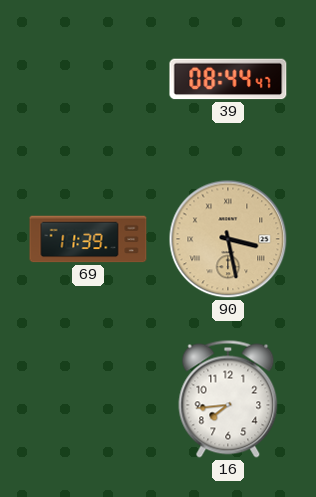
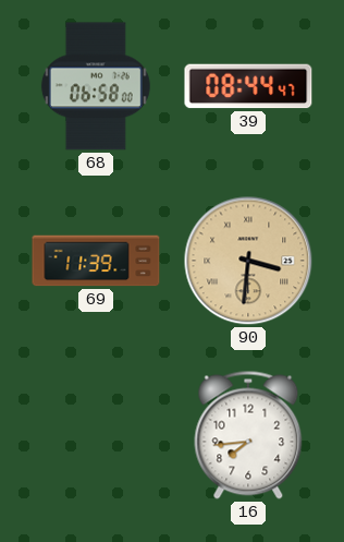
68: none -> 06:58 (96, 86)
90: 3:28 -> 3:31 (248, 261)
